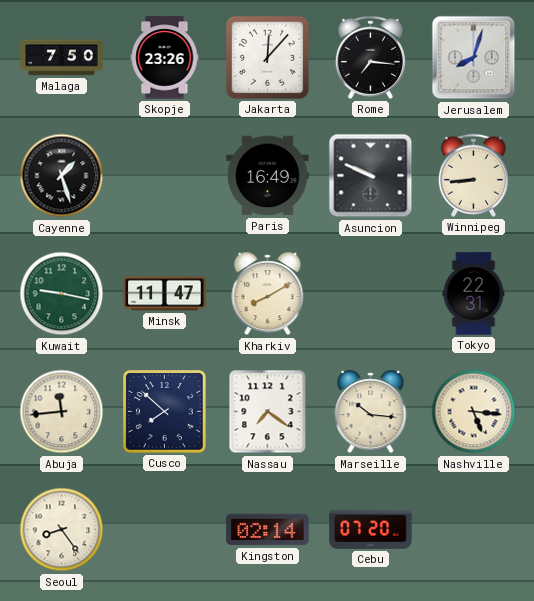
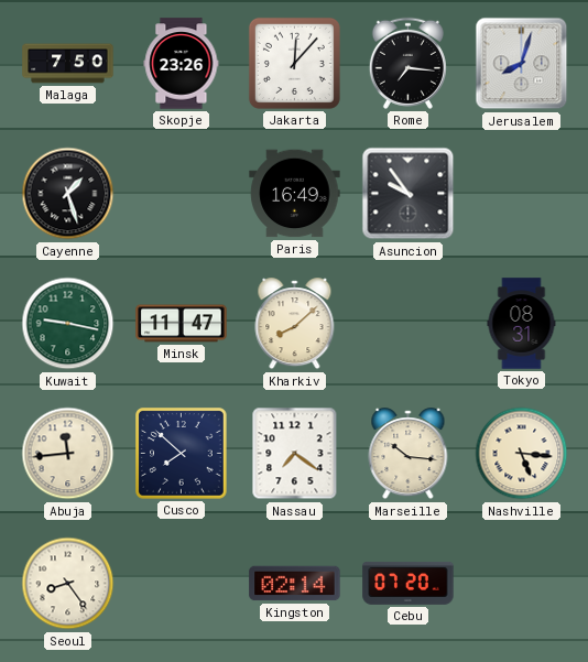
Asuncion: 9:49 -> 9:54 (409, 194)
Winnipeg: 8:44 -> none (473, 175)
Kharkiv: 8:10 -> 8:08 (295, 324)
Tokyo: 22:31 -> 08:31 (522, 324)
